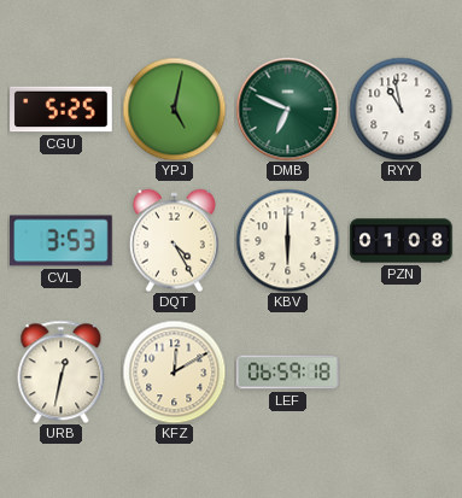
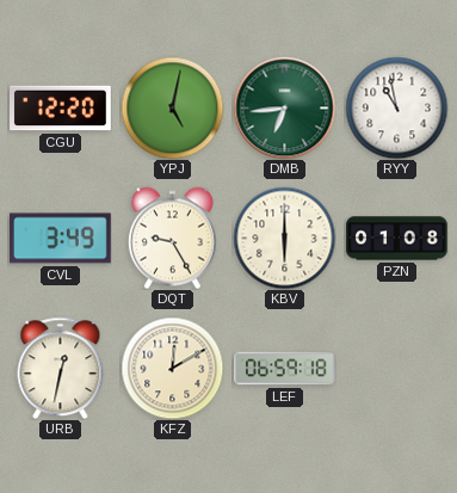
CGU: 5:25 -> 12:20 (61, 109)
DMB: 6:49 -> 6:44 (284, 107)
CVL: 3:53 -> 3:49 (61, 239)
DQT: 4:25 -> 9:25 (172, 238)
